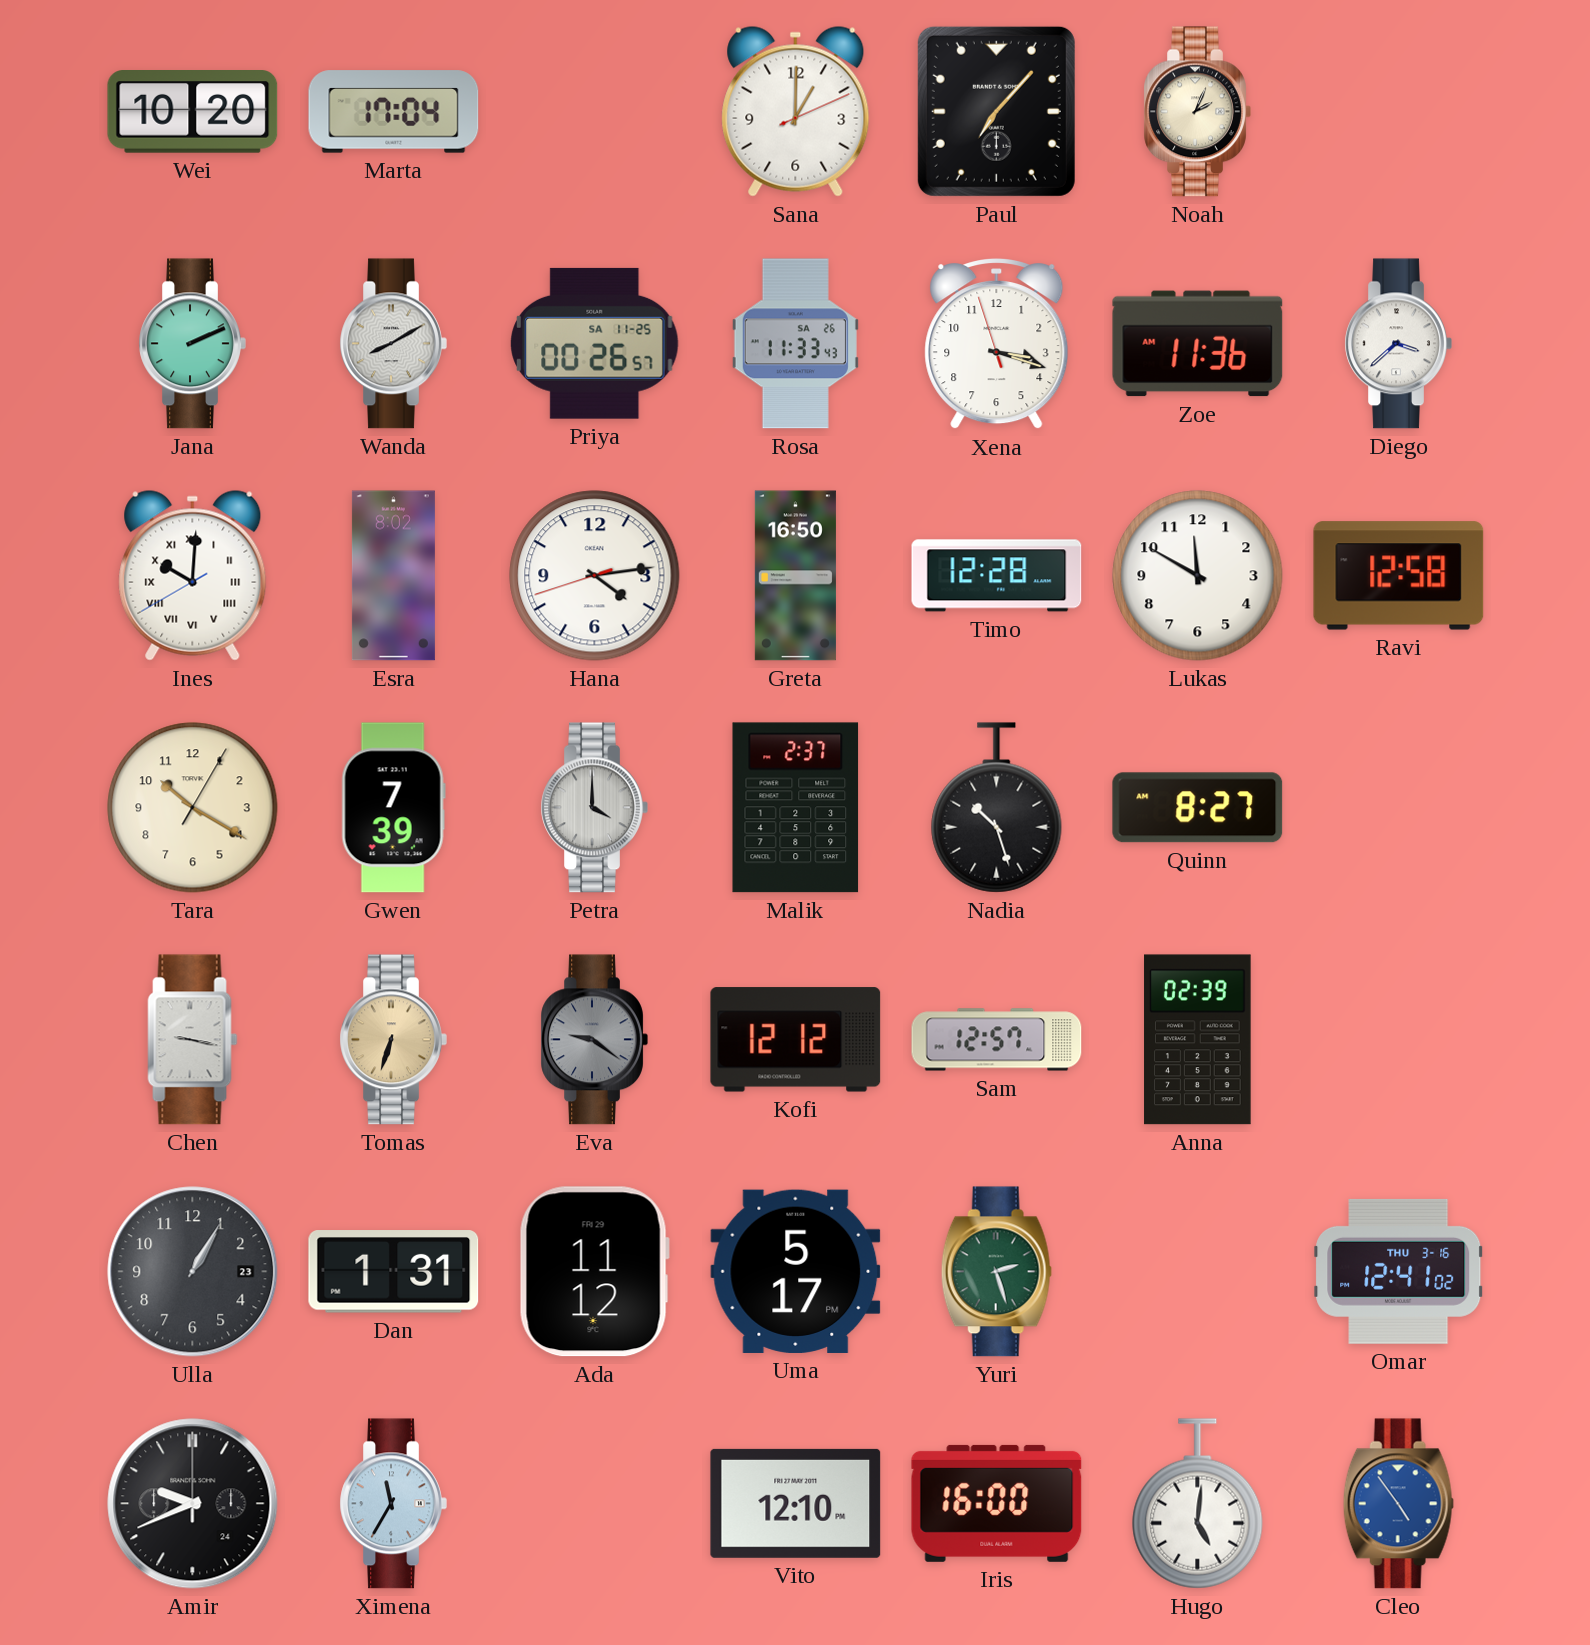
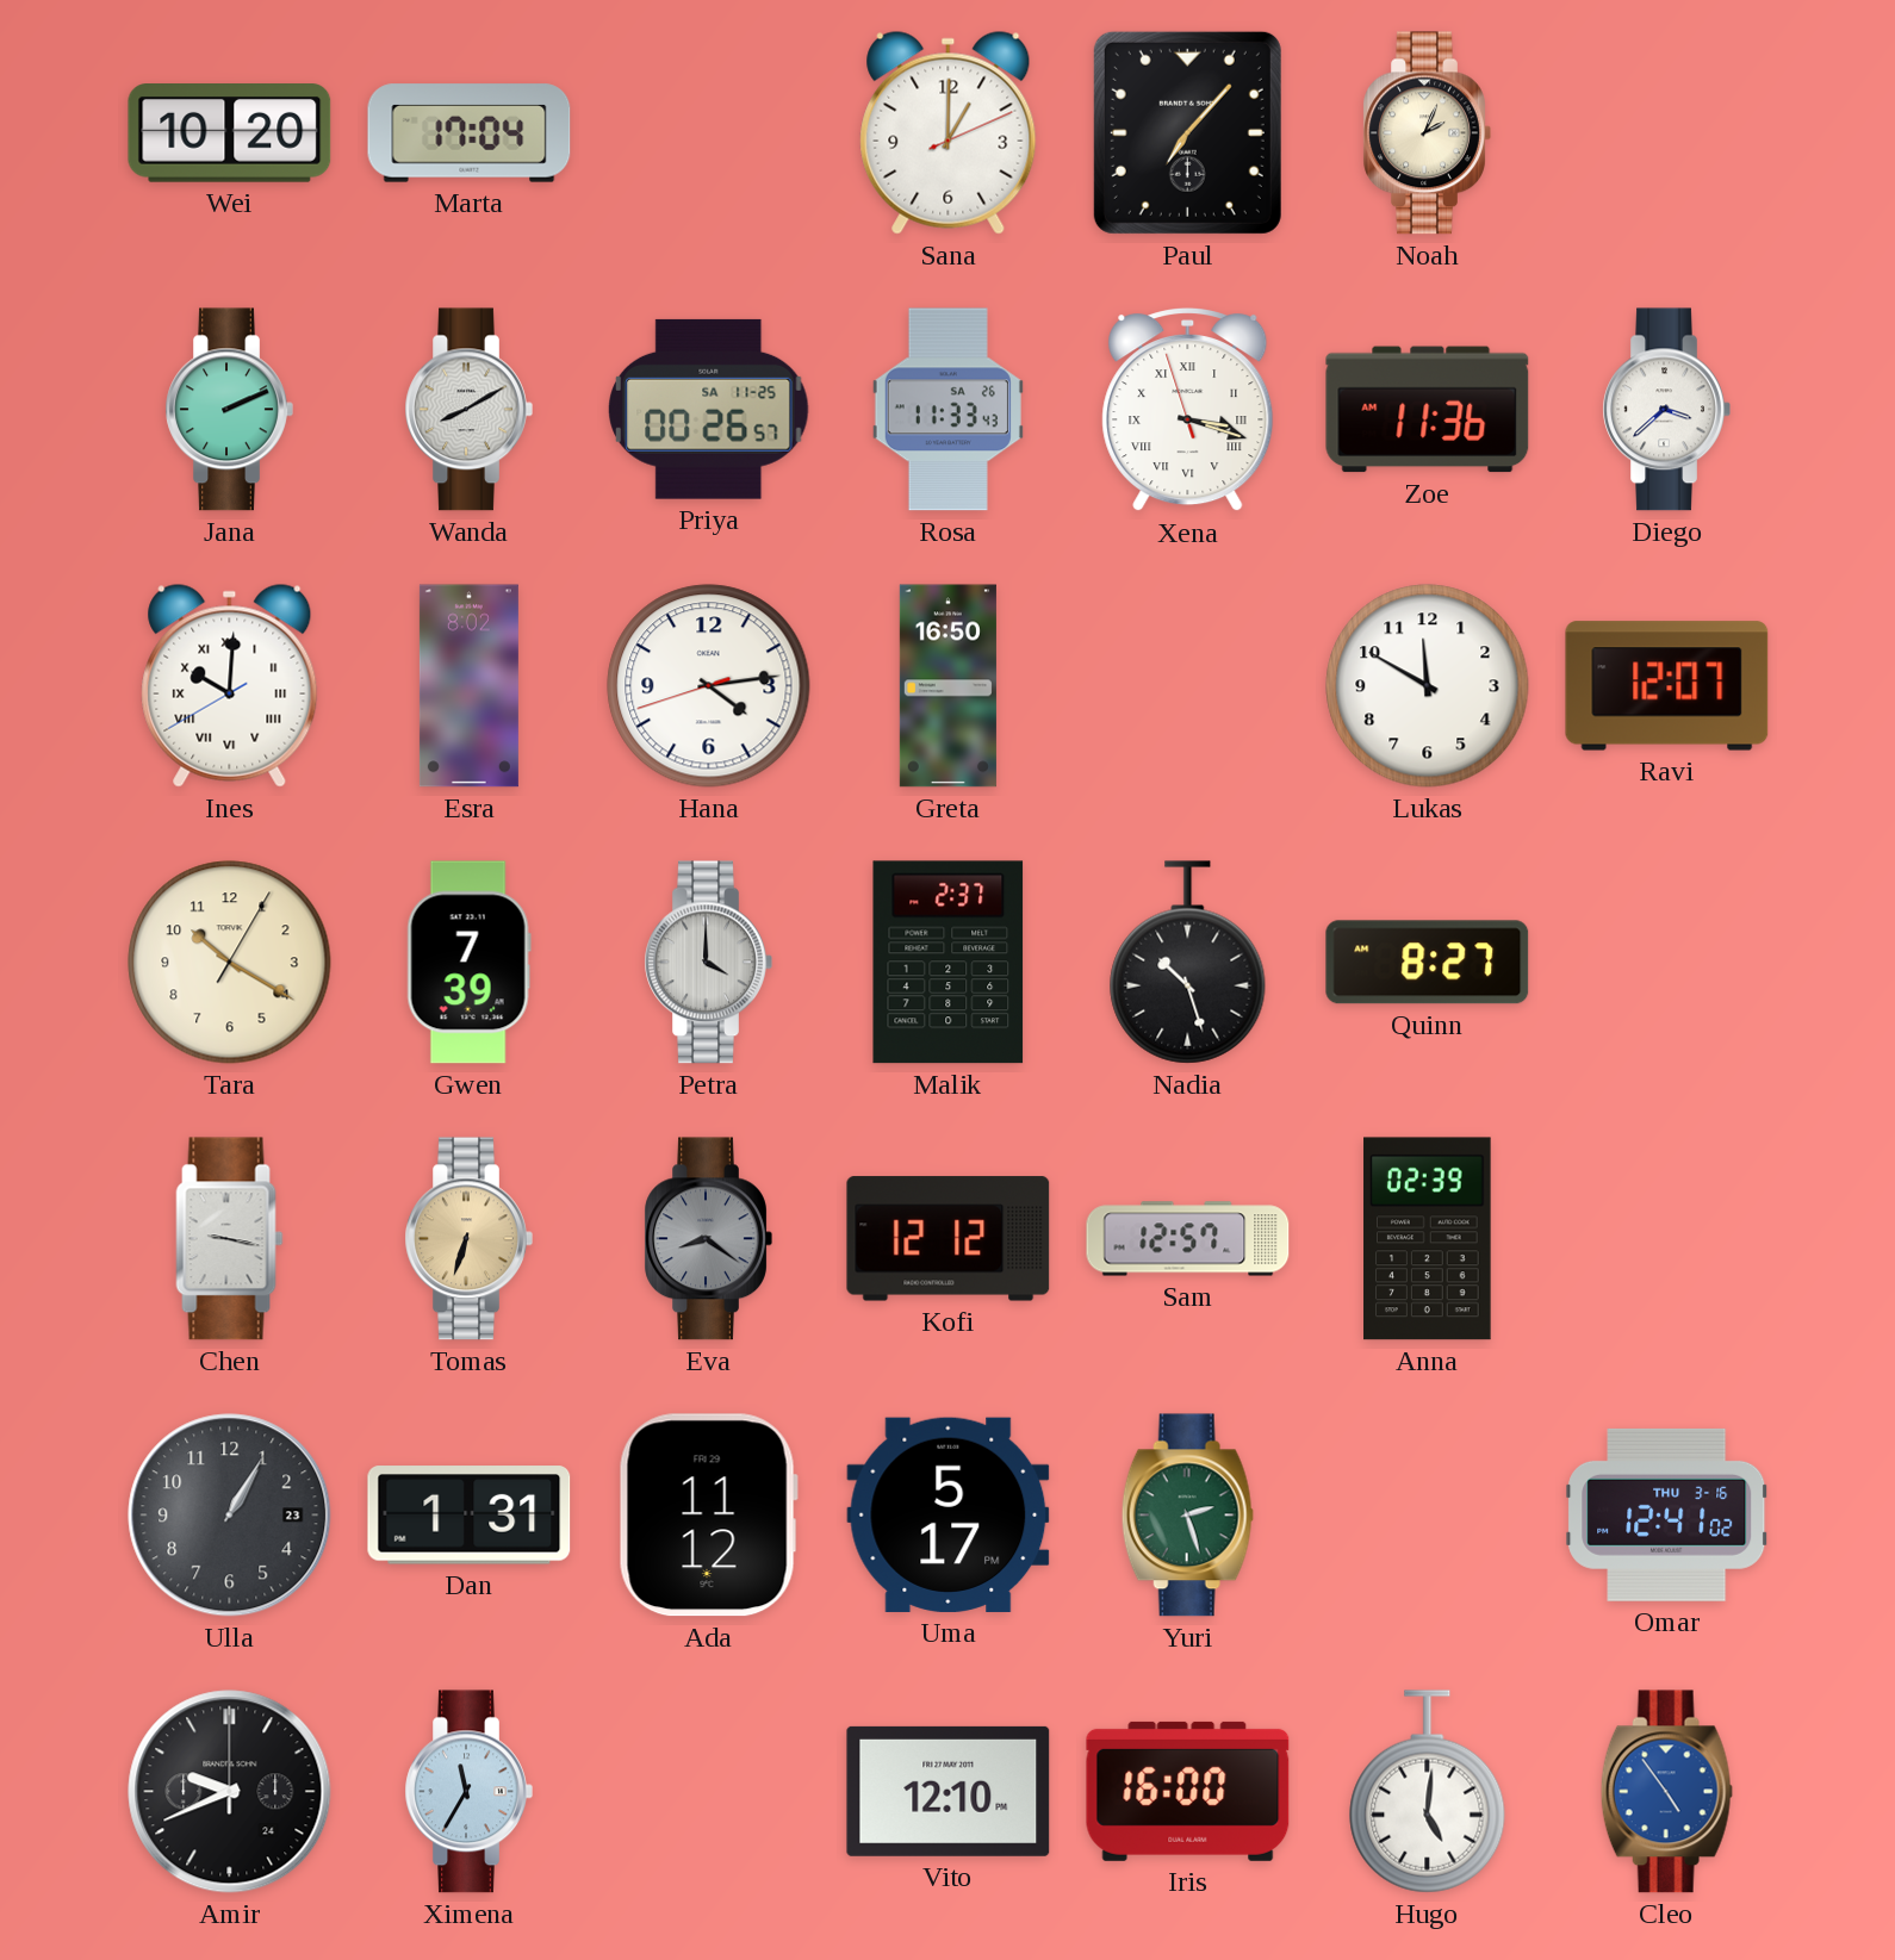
Xena numerals: Arabic -> Roman (1188, 411)
Timo: 12:28 -> none (997, 576)
Ravi: 12:58 -> 12:07 (1667, 686)
Eva: 9:21 -> 8:21 (708, 1239)
